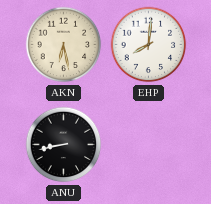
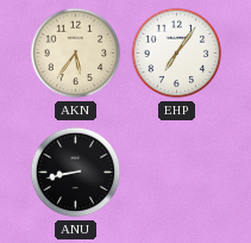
AKN: 6:28 -> 5:36 (76, 54)
EHP: 8:01 -> 7:06 (177, 54)
